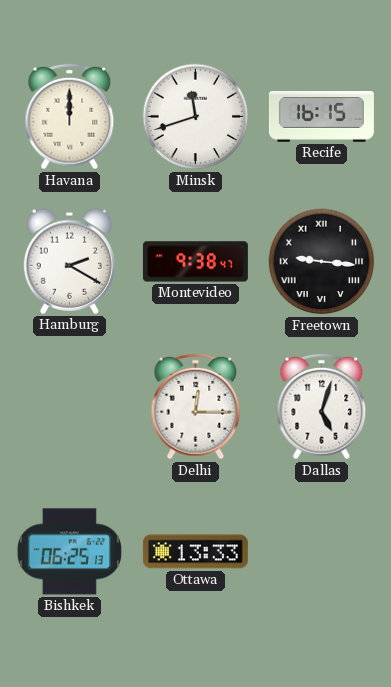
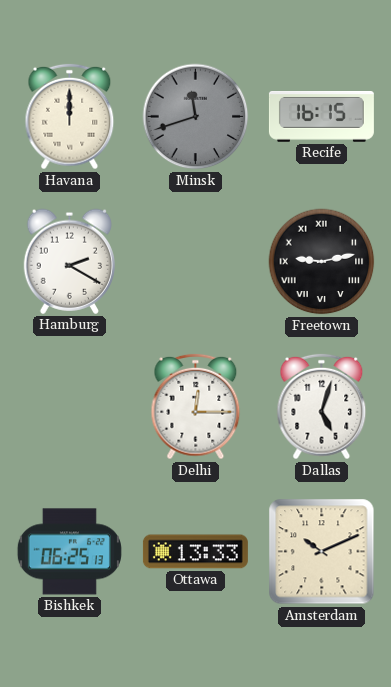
Minsk dial: white -> grey (196, 117)
Montevideo: 9:38 -> none (195, 262)
Freetown: 9:16 -> 9:13 (322, 262)
Amsterdam: none -> 10:11 (322, 552)
